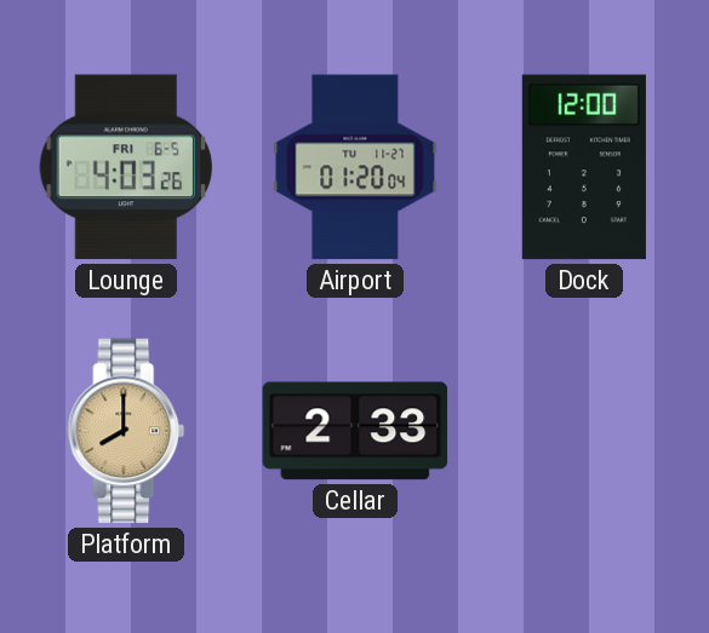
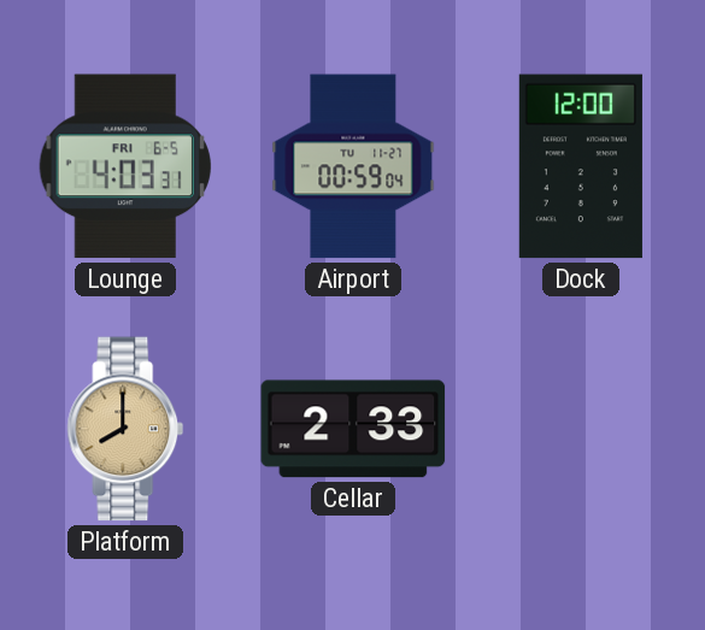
Lounge: 4:03:26 -> 4:03:31 (125, 166)
Airport: 01:20 -> 00:59 (353, 166)
